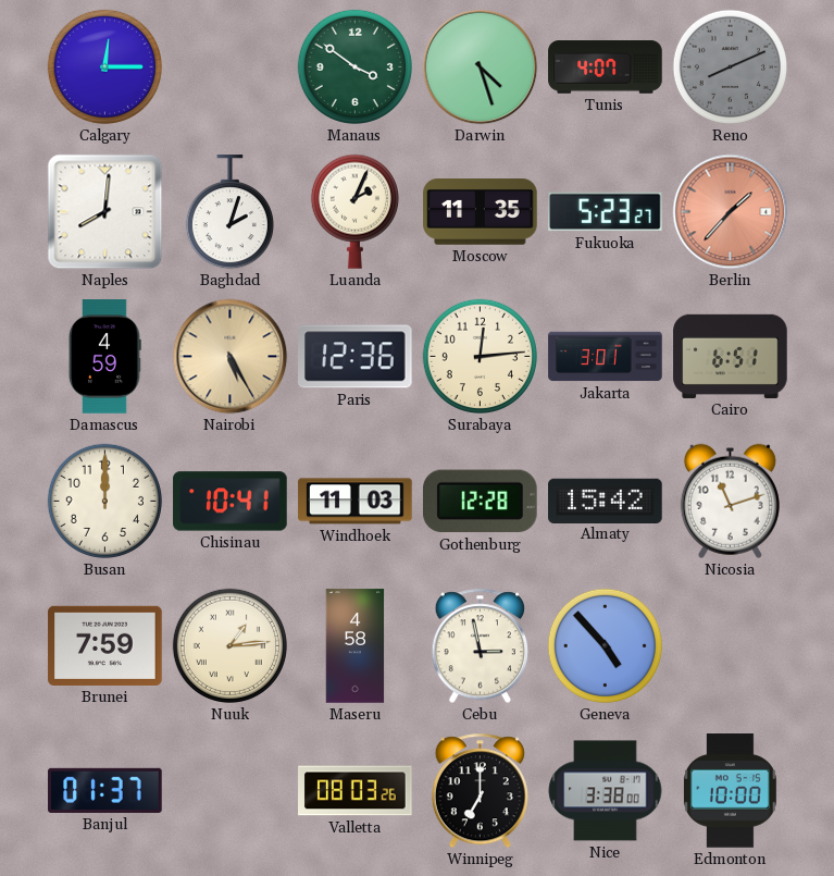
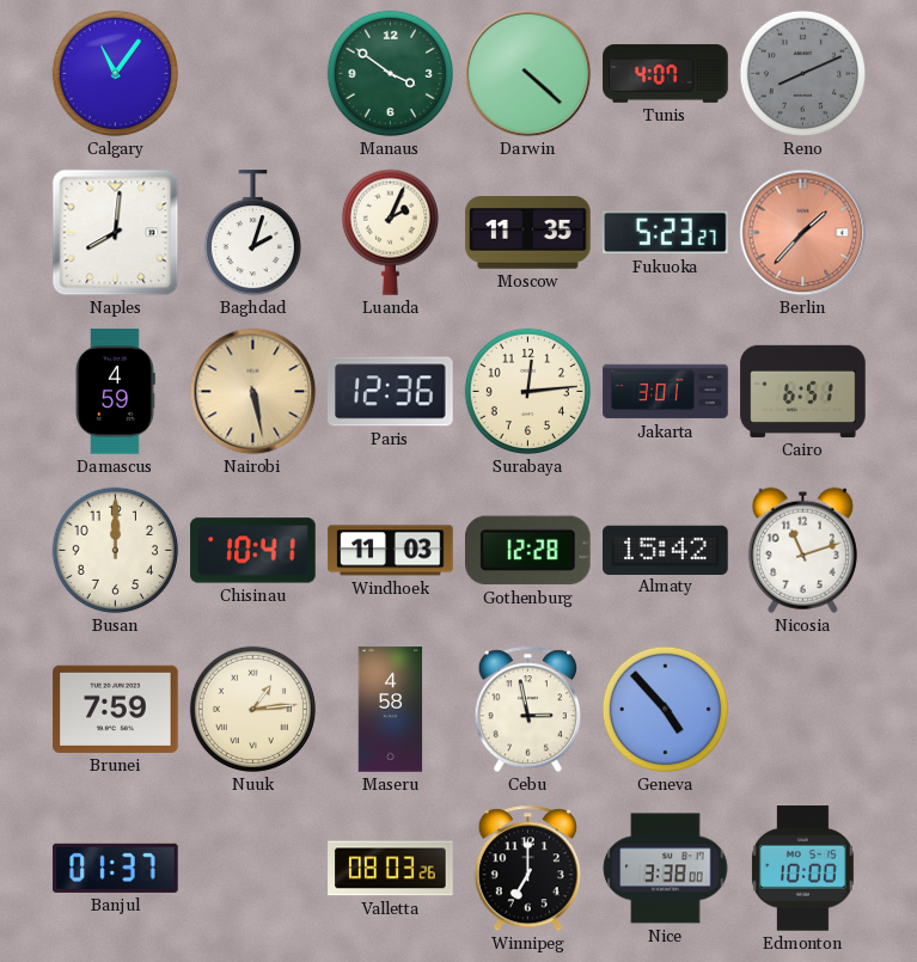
Calgary: 12:15 -> 11:06 (115, 73)
Darwin: 4:27 -> 4:22 (528, 74)
Nairobi: 5:25 -> 5:28 (253, 392)
